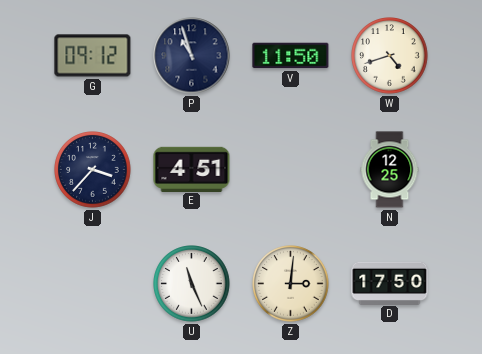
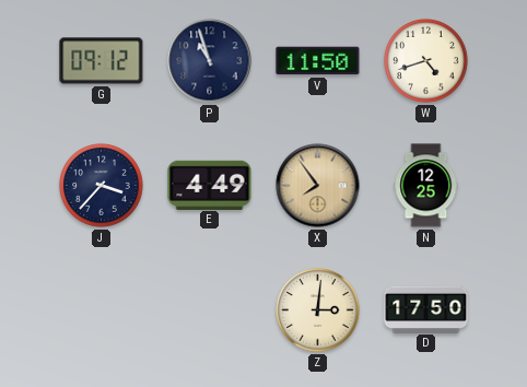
E: 4:51 -> 4:49 (210, 185)
X: none -> 7:54 (318, 186)
U: 11:26 -> none (192, 284)
